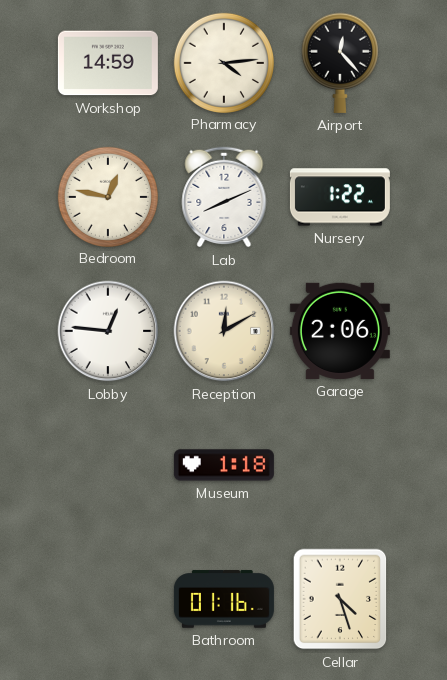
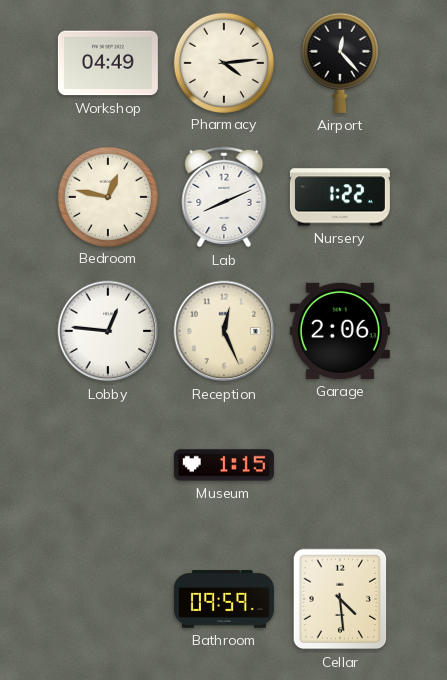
Workshop: 14:59 -> 04:49 (108, 63)
Reception: 12:10 -> 12:26 (224, 331)
Museum: 1:18 -> 1:15 (224, 465)
Bathroom: 01:16 -> 09:59 (224, 599)
Cellar: 4:27 -> 4:29 (340, 599)
